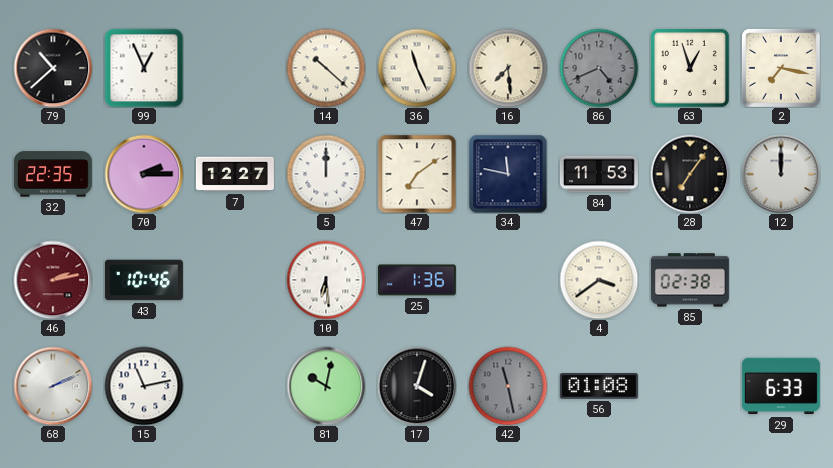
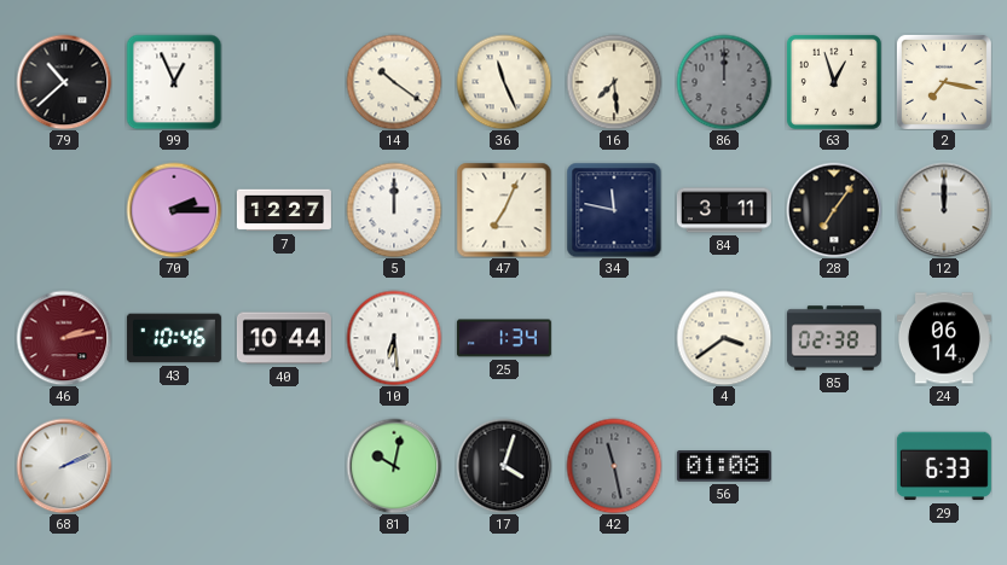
14: 10:22 -> 10:21 (394, 82)
86: 4:41 -> 12:00 (724, 82)
32: 22:35 -> none (53, 174)
47: 7:09 -> 7:04 (504, 210)
84: 11:53 -> 3:11 (724, 210)
40: none -> 10:44 (284, 338)
25: 1:36 -> 1:34 (504, 338)
24: none -> 06:14 (944, 338)
15: 11:13 -> none (144, 386)
